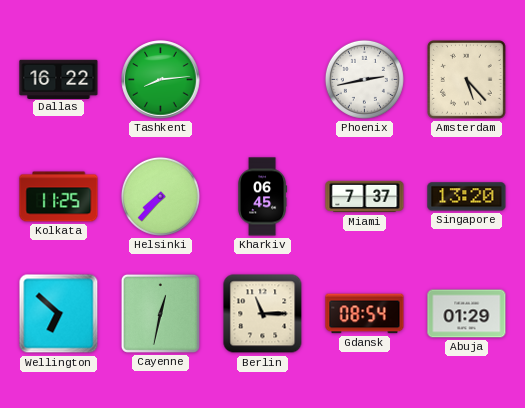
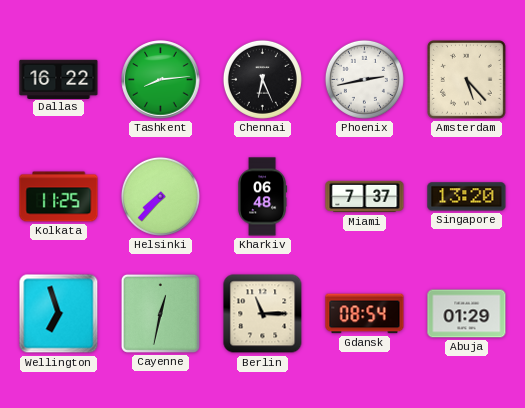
Chennai: none -> 6:26 (262, 79)
Kharkiv: 06:45 -> 06:48 (263, 197)
Wellington: 6:52 -> 6:57 (59, 314)
